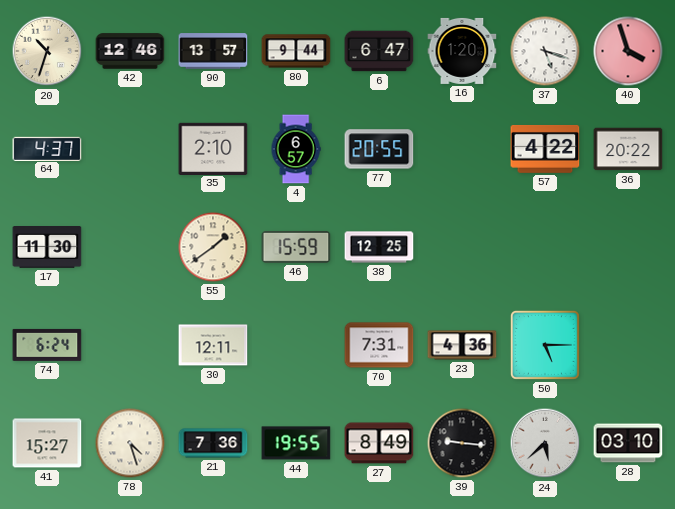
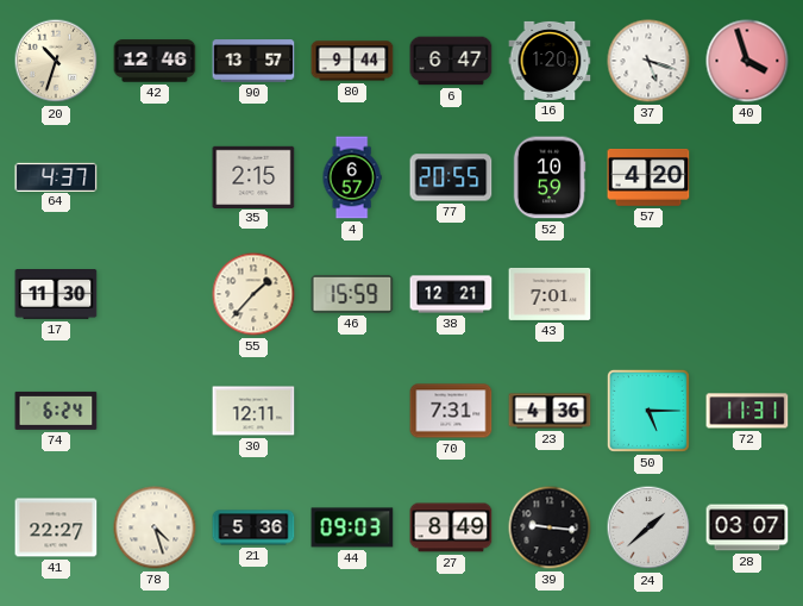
35: 2:10 -> 2:15 (253, 176)
52: none -> 10:59 (550, 177)
57: 4:22 -> 4:20 (648, 177)
36: 20:22 -> none (628, 149)
55: 1:39 -> 1:37 (253, 294)
38: 12:25 -> 12:21 (451, 294)
43: none -> 7:01 (550, 294)
72: none -> 11:31 (747, 411)
41: 15:27 -> 22:27 (56, 527)
21: 7:36 -> 5:36 (253, 527)
44: 19:55 -> 09:03 (352, 527)
24: 5:38 -> 1:38 (648, 527)
28: 03:10 -> 03:07 (747, 527)
